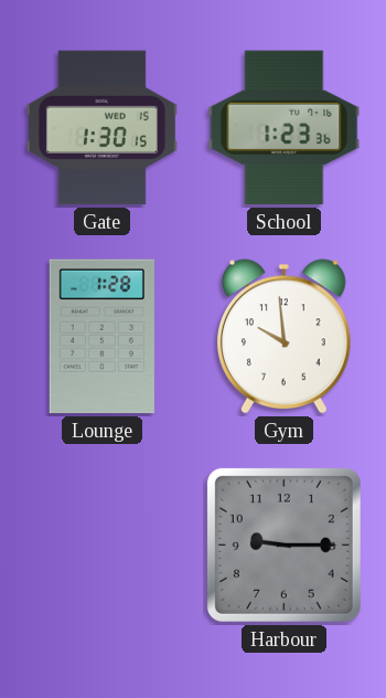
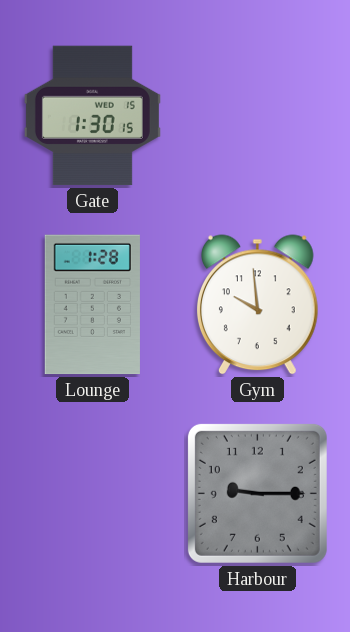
School: 1:23 -> none (285, 128)
